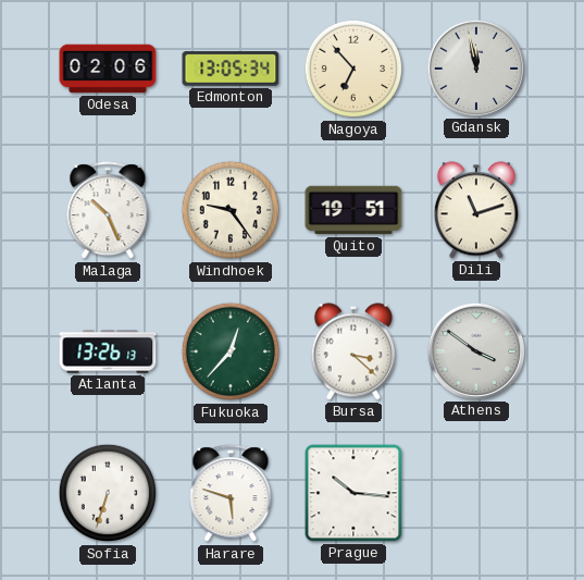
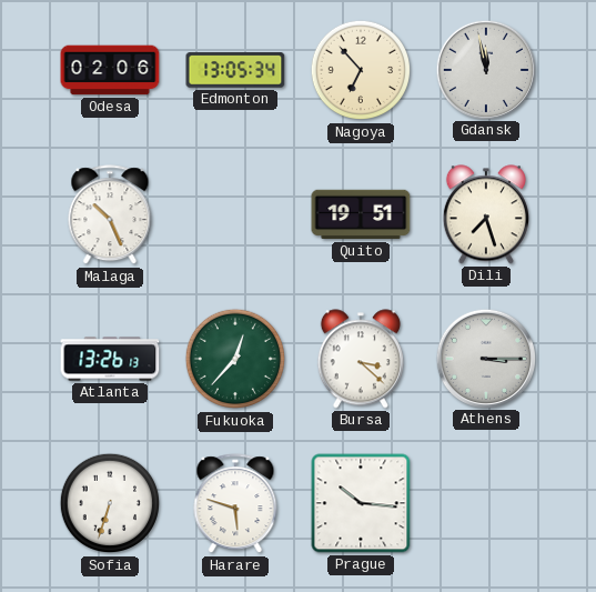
Windhoek: 9:24 -> none (231, 210)
Dili: 11:12 -> 7:27 (486, 214)
Athens: 3:51 -> 3:15 (485, 358)
